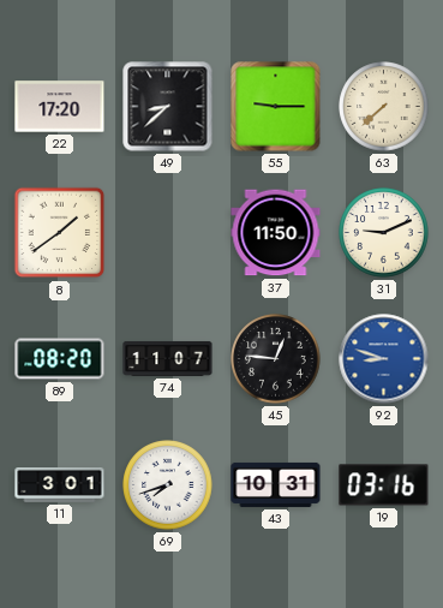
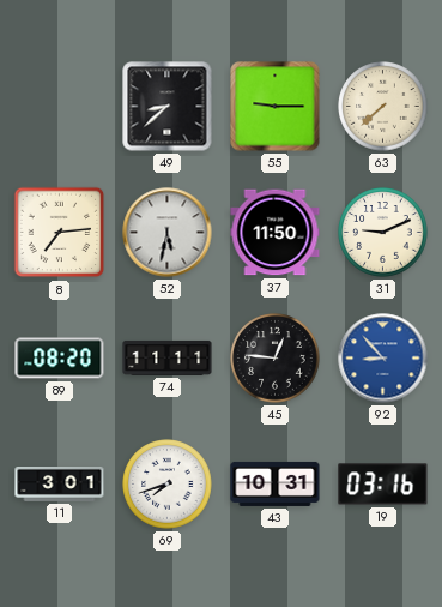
22: 17:20 -> none (60, 107)
8: 1:39 -> 7:14 (60, 233)
52: none -> 5:32 (168, 233)
74: 11:07 -> 11:11 (168, 357)
92: 8:48 -> 8:53 (383, 359)
